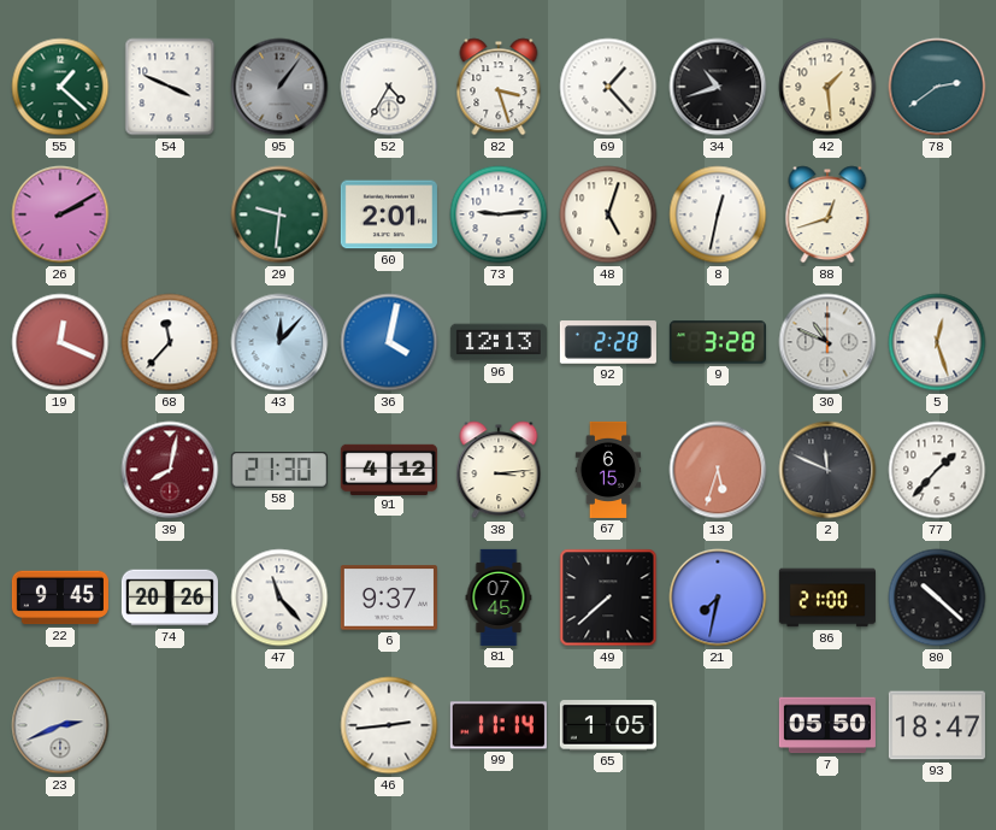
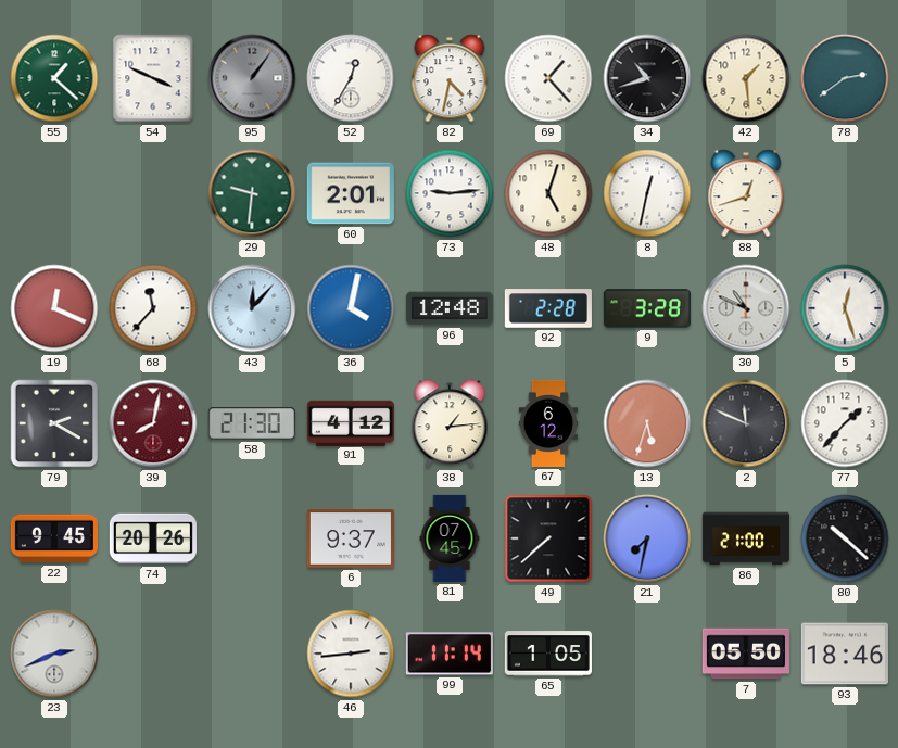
52: 4:35 -> 12:35 (351, 78)
82: 3:27 -> 4:32 (450, 78)
26: 2:10 -> none (60, 214)
96: 12:13 -> 12:48 (450, 308)
79: none -> 2:20 (54, 423)
38: 3:14 -> 1:14 (450, 423)
67: 6:15 -> 6:12 (548, 423)
47: 11:23 -> none (279, 598)
93: 18:47 -> 18:46 (845, 654)
